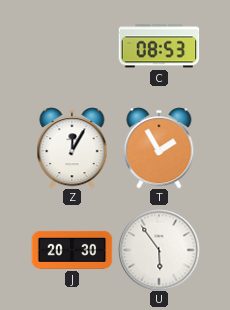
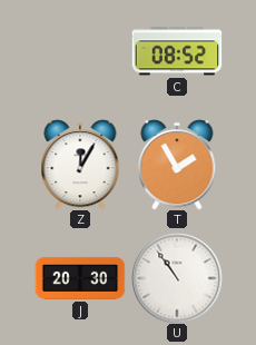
C: 08:53 -> 08:52 (177, 51)
U: 5:54 -> 10:54 (177, 278)
